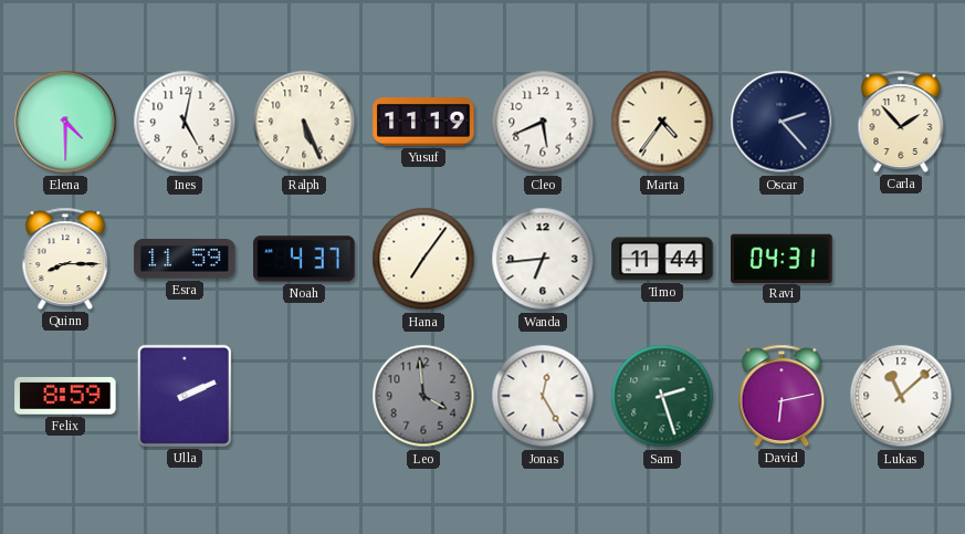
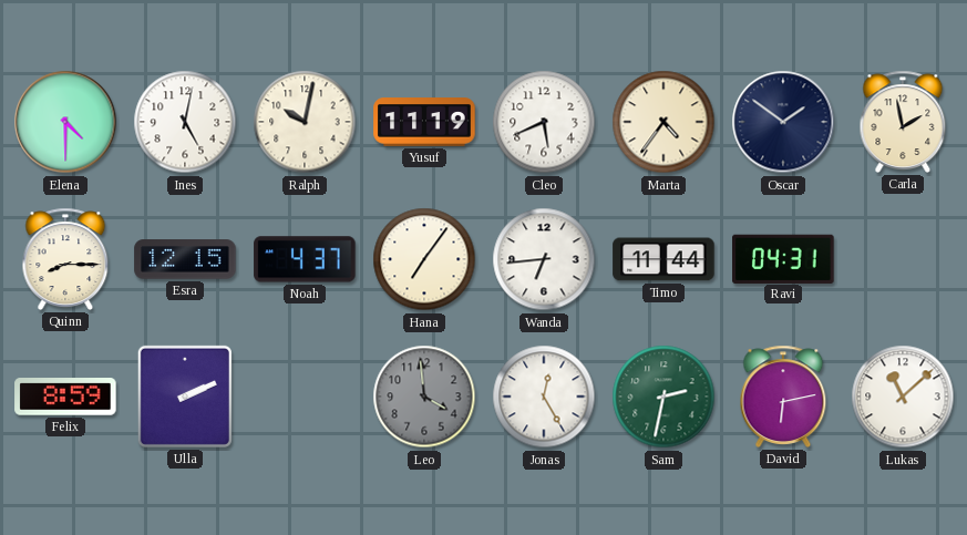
Ralph: 5:26 -> 10:02 (305, 122)
Oscar: 2:23 -> 1:51 (783, 122)
Carla: 1:53 -> 1:58 (903, 122)
Esra: 11:59 -> 12:15 (185, 259)
Sam: 2:27 -> 2:32 (663, 397)
